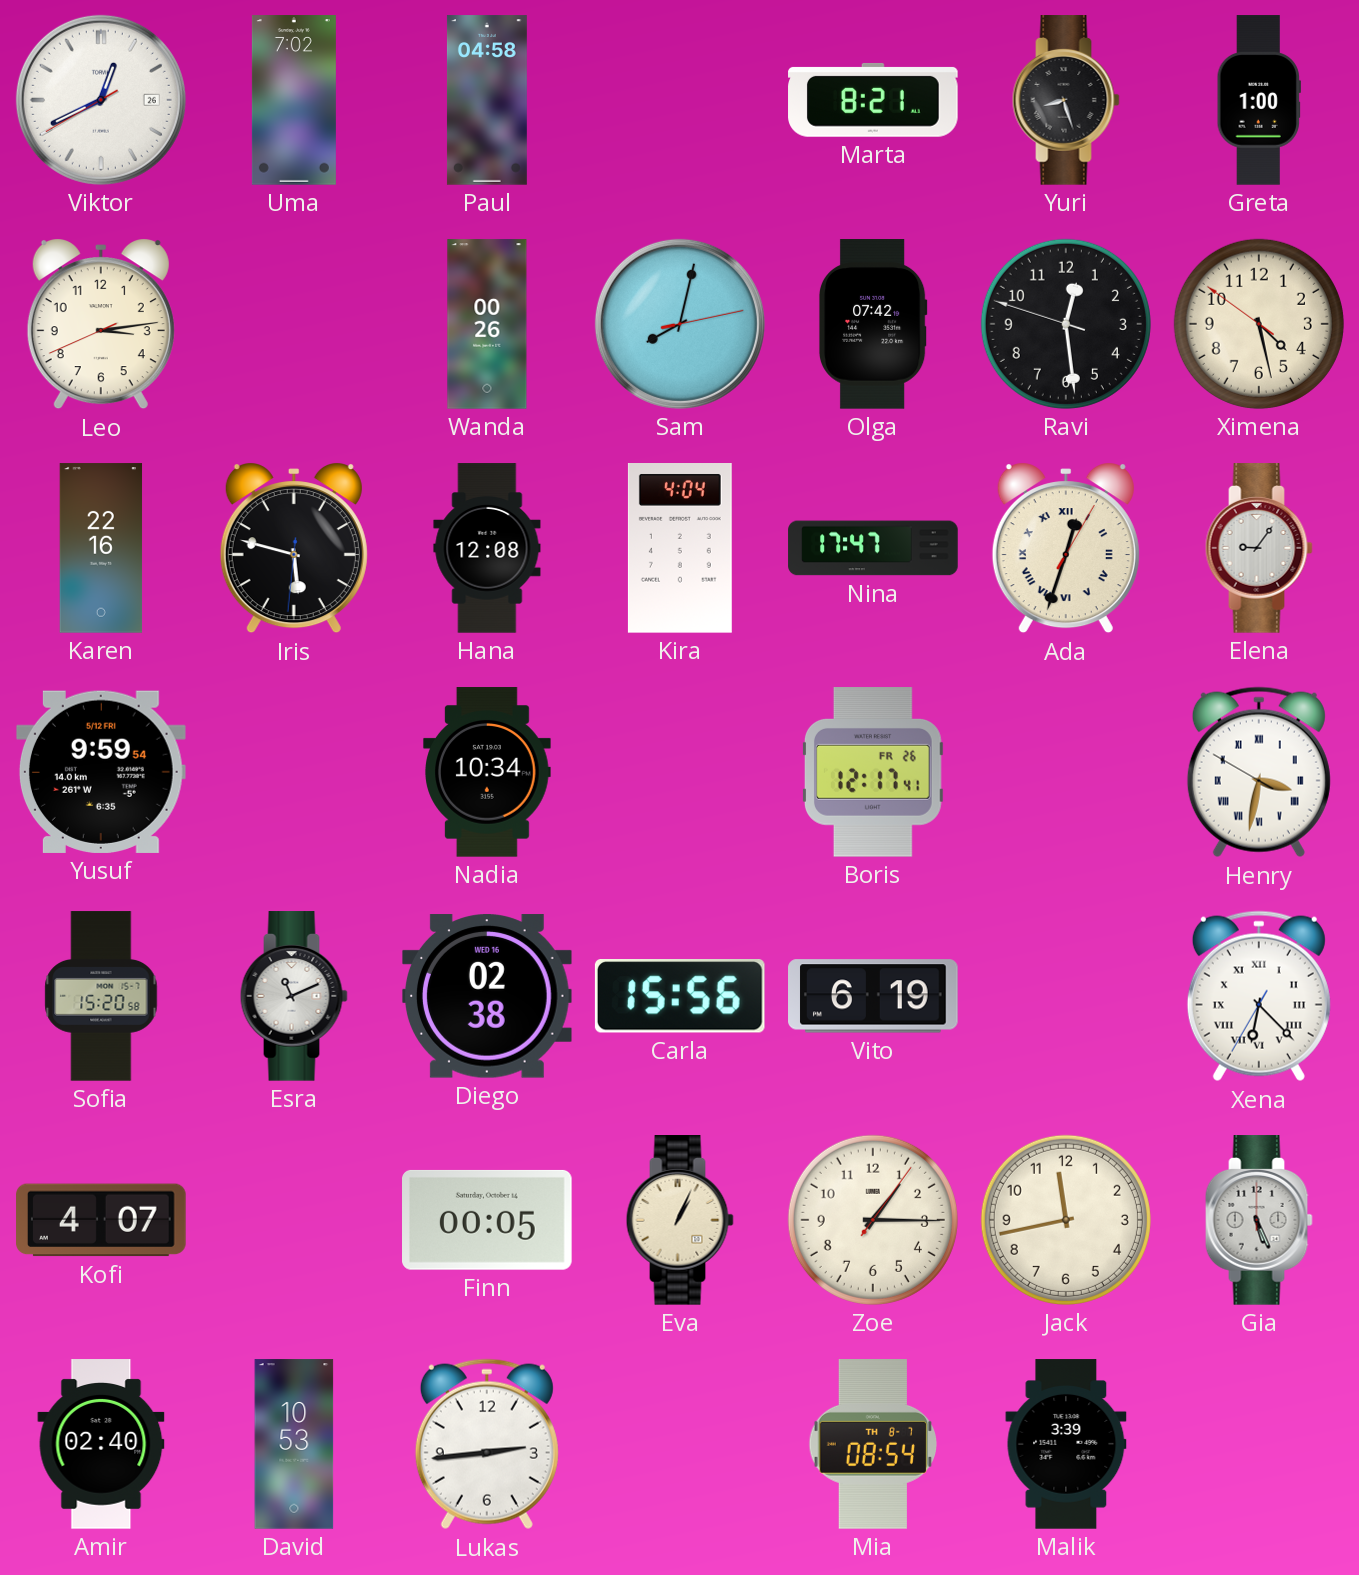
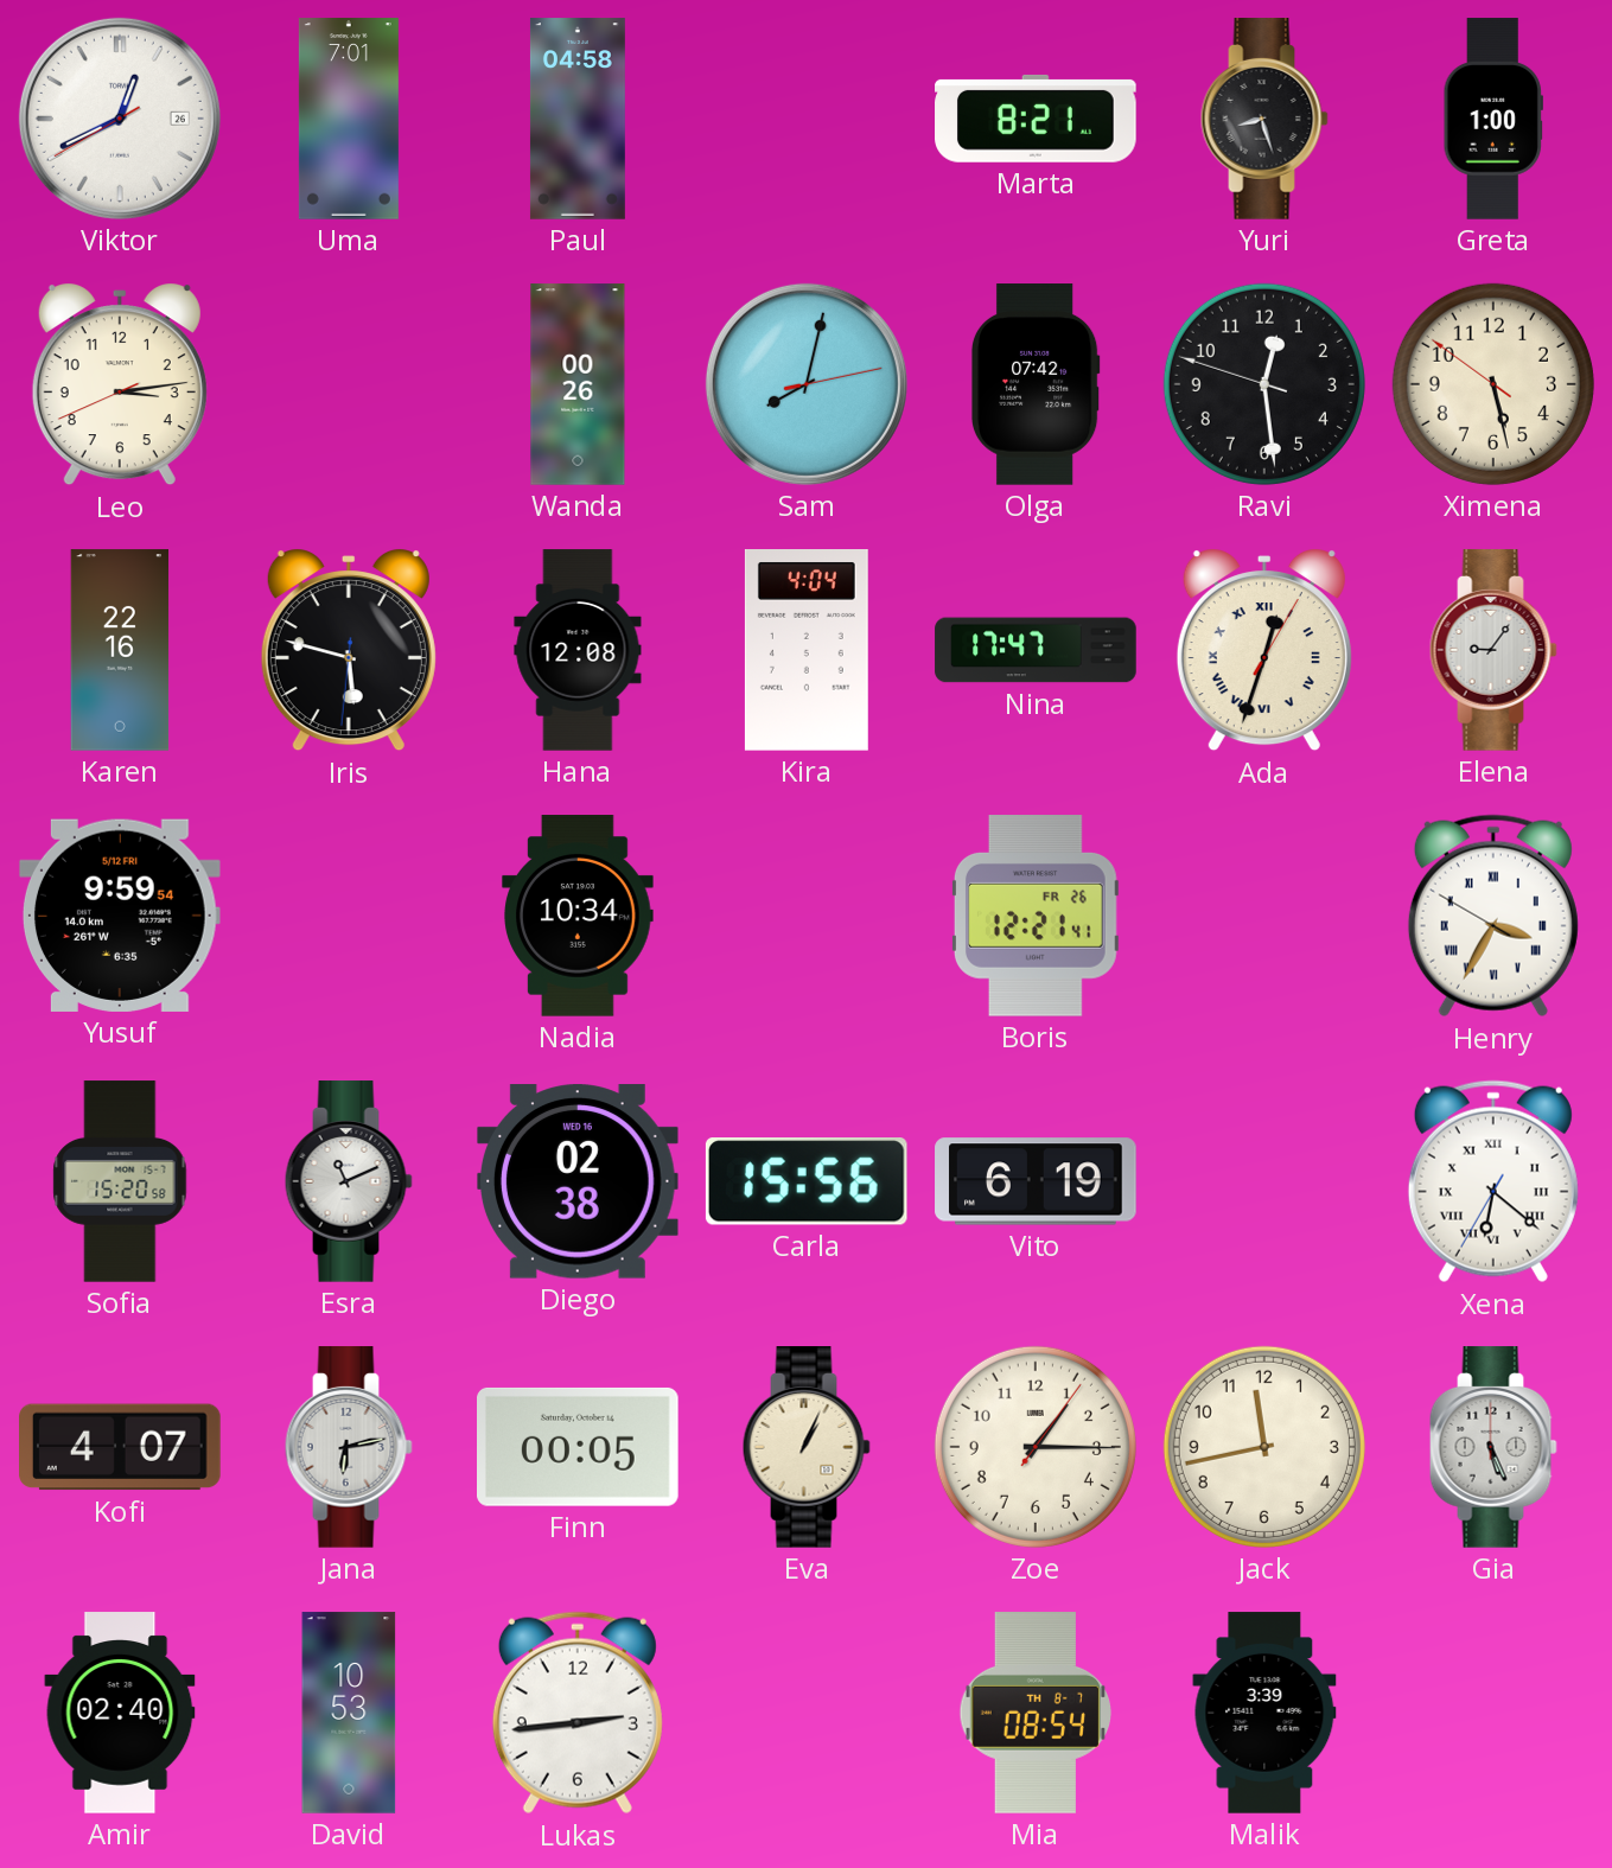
Uma: 7:02 -> 7:01 (349, 119)
Ximena: 4:27 -> 5:27 (1493, 384)
Boris: 12:17 -> 12:21 (1036, 916)
Henry: 3:31 -> 3:34 (1493, 916)
Xena: 6:22 -> 6:21 (1493, 1181)
Jana: none -> 6:13 (349, 1447)
